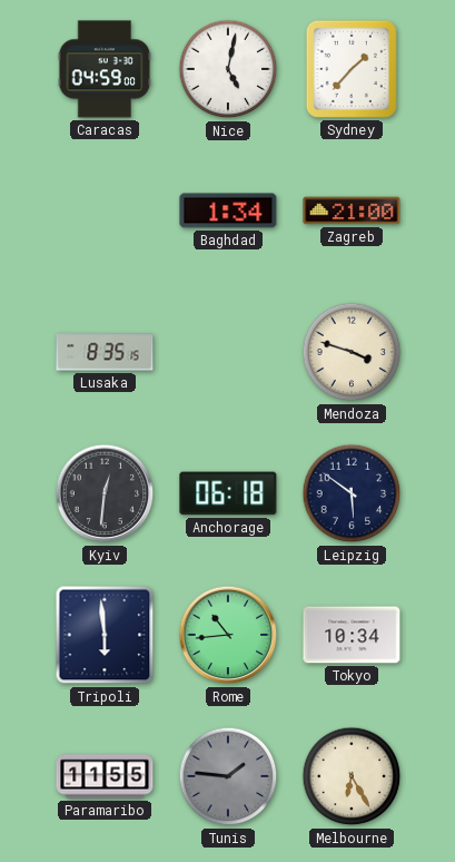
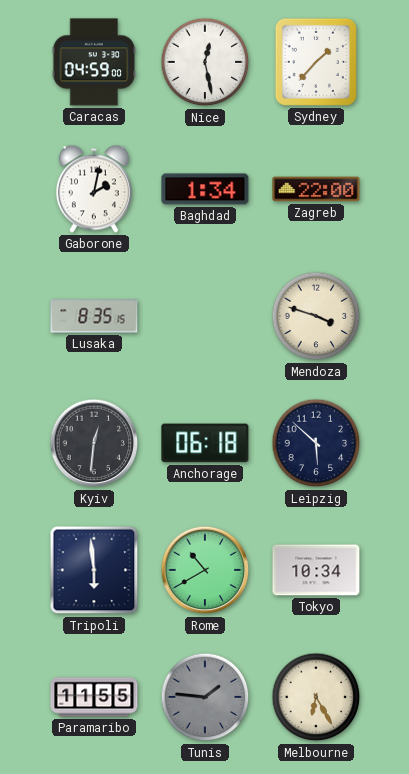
Nice: 5:02 -> 12:28 (205, 62)
Gaborone: none -> 2:02 (94, 189)
Zagreb: 21:00 -> 22:00 (316, 189)
Leipzig: 5:51 -> 5:52 (316, 443)
Rome: 10:44 -> 10:40 (205, 570)
